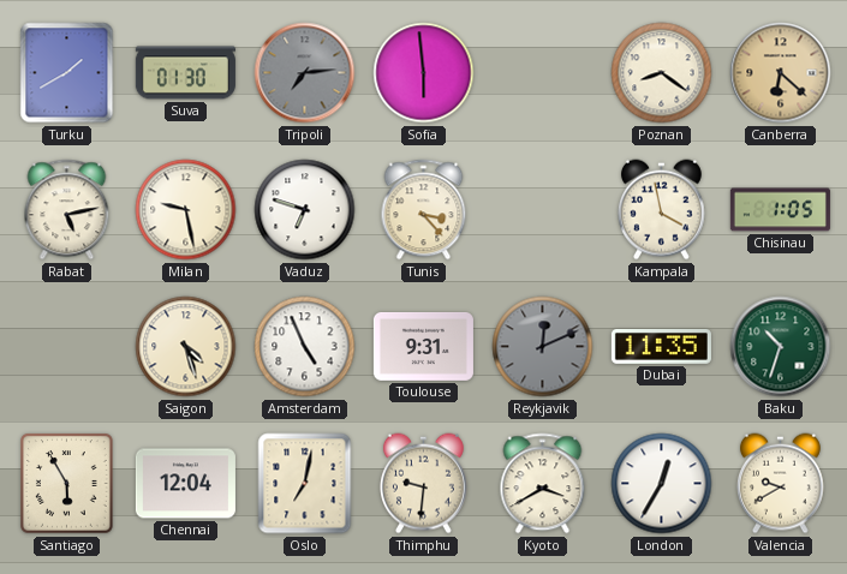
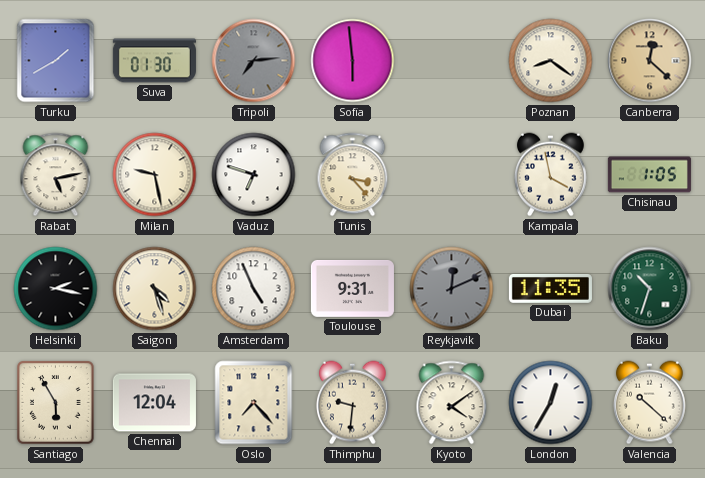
Canberra: 6:22 -> 12:22 (650, 61)
Helsinki: none -> 2:17 (56, 289)
Oslo: 7:02 -> 7:23 (254, 403)
Kyoto: 3:40 -> 4:09 (452, 403)
Valencia: 9:40 -> 10:22 (649, 403)
